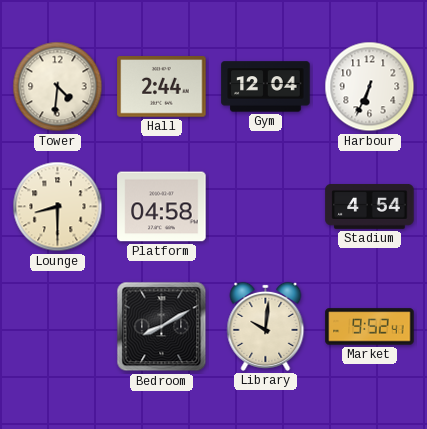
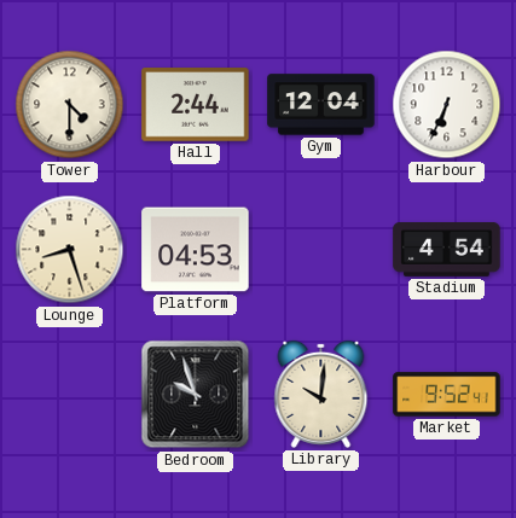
Tower: 4:31 -> 4:30 (70, 105)
Lounge: 8:30 -> 8:27 (70, 250)
Platform: 04:58 -> 04:53 (196, 250)
Bedroom: 8:10 -> 9:57 (196, 395)
